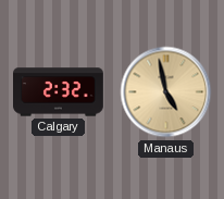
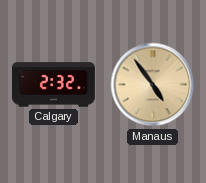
Manaus: 4:58 -> 4:54 (153, 85)
